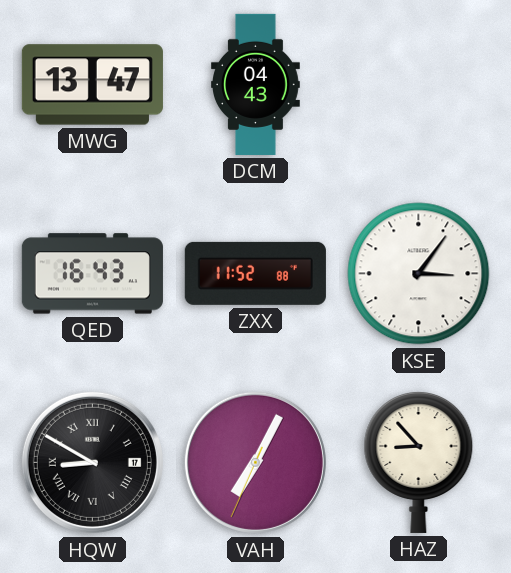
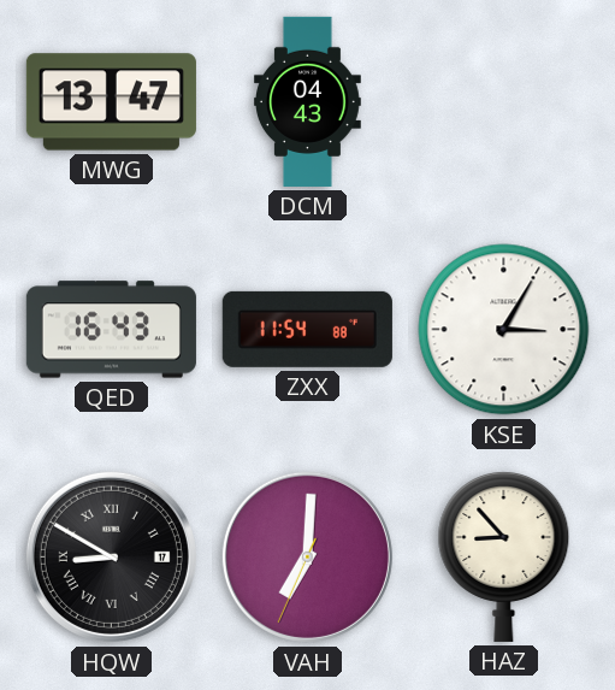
ZXX: 11:52 -> 11:54 (307, 329)
KSE: 3:06 -> 3:05 (504, 330)
VAH: 7:04 -> 7:00 (307, 556)
